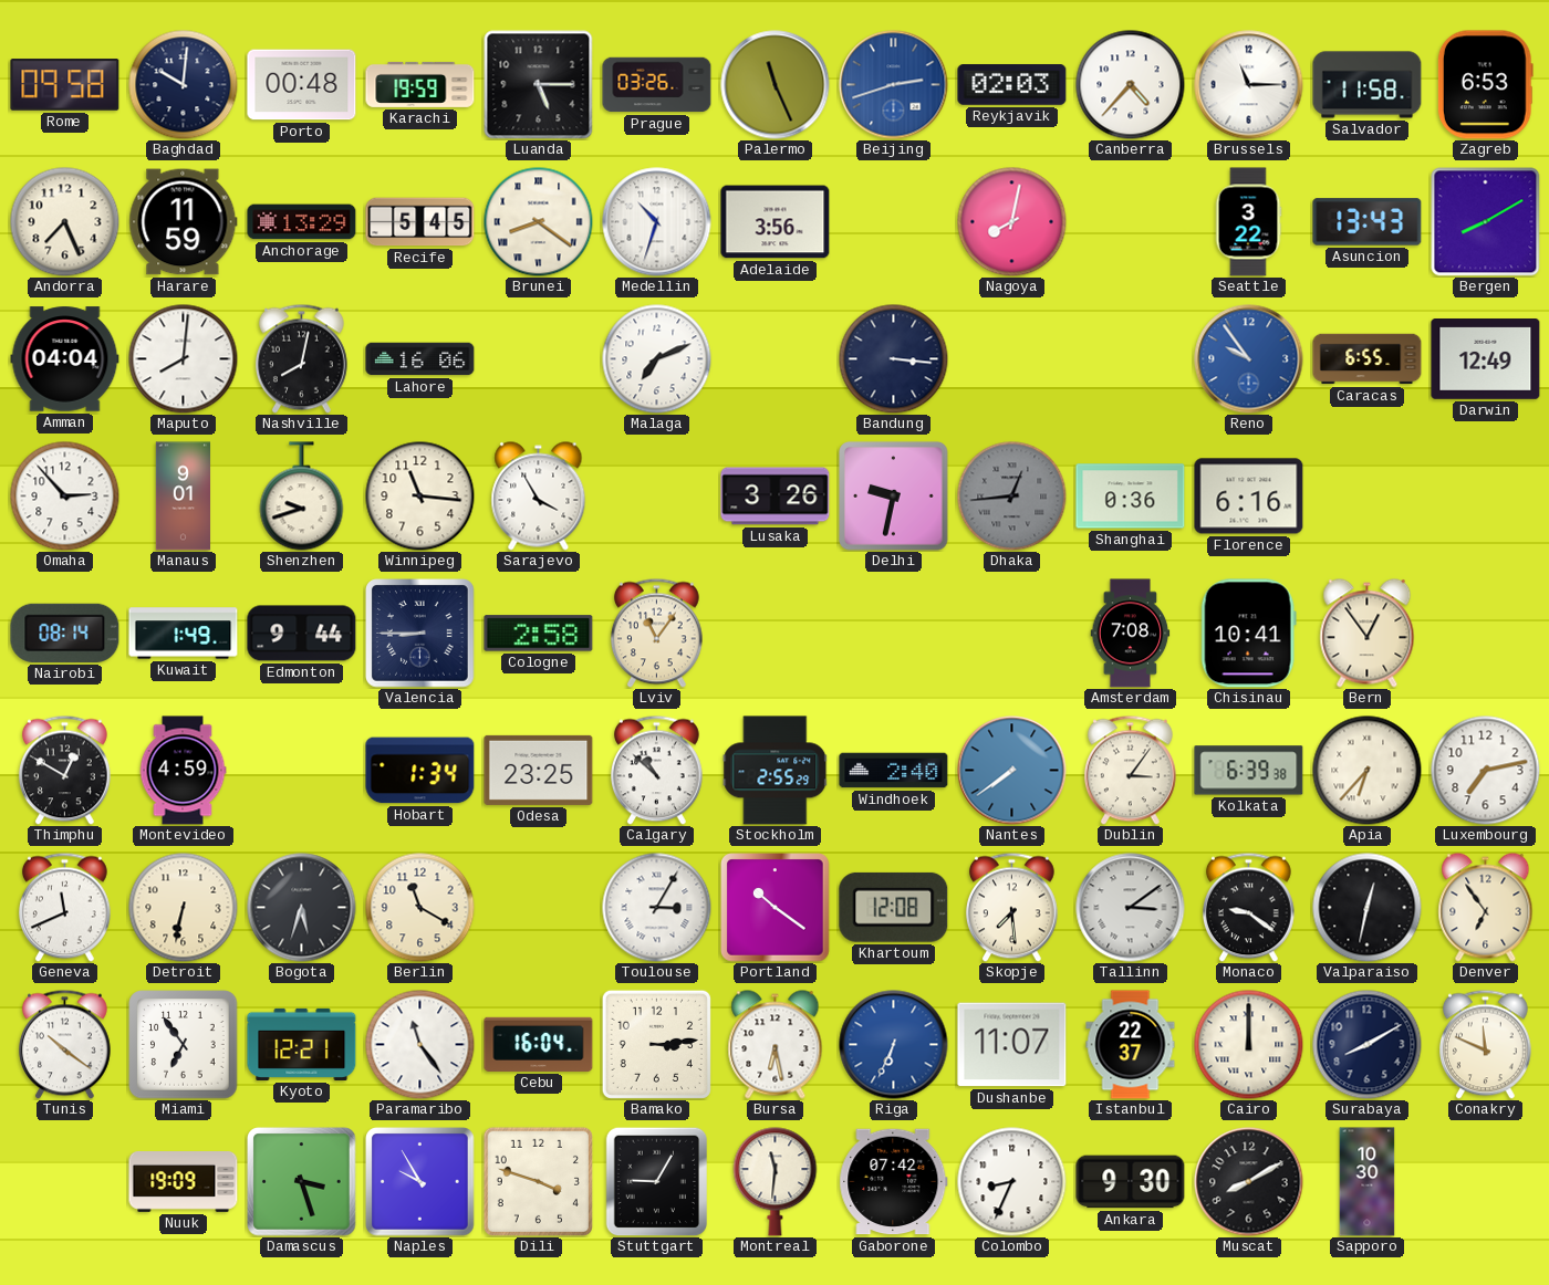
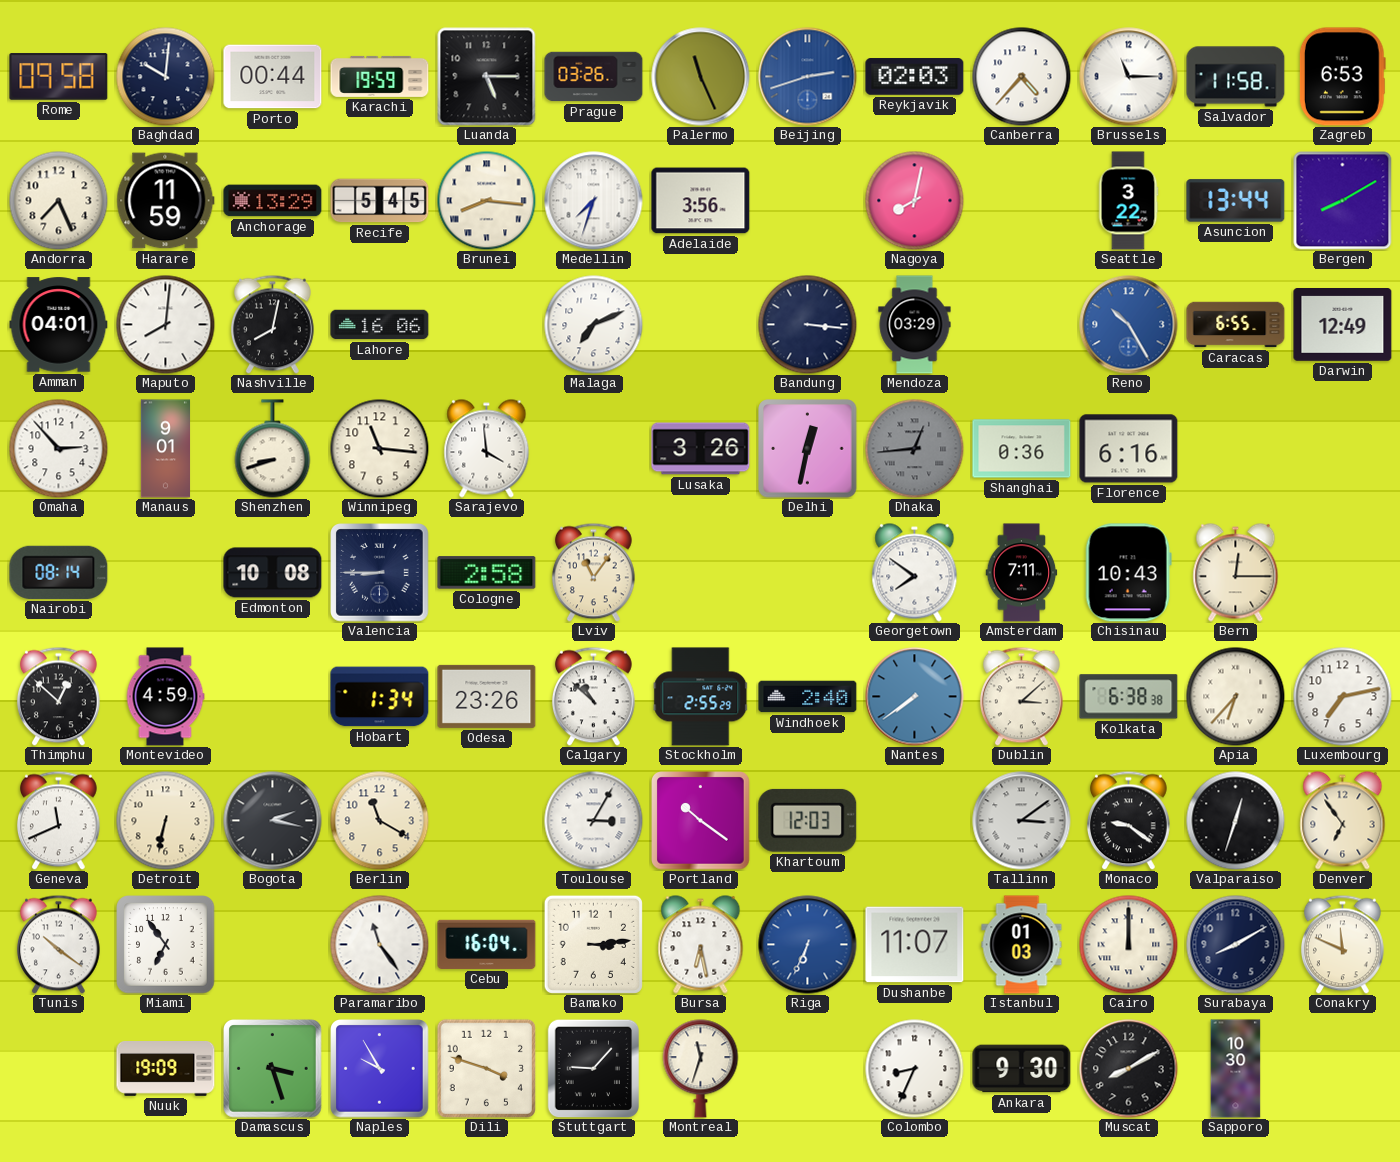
Porto: 00:48 -> 00:44 (273, 77)
Brunei: 8:21 -> 8:16 (487, 201)
Medellin: 10:33 -> 7:33 (594, 201)
Asuncion: 13:43 -> 13:44 (1236, 201)
Amman: 04:04 -> 04:01 (59, 325)
Mendoza: none -> 03:29 (915, 325)
Reno: 9:54 -> 10:25 (1129, 325)
Shenzhen: 9:42 -> 8:42 (273, 449)
Sarajevo: 3:55 -> 3:59 (487, 449)
Delhi: 9:32 -> 12:32 (808, 449)
Kuwait: 1:49 -> none (184, 634)
Edmonton: 9:44 -> 10:08 (273, 573)
Georgetown: none -> 7:51 (915, 573)
Amsterdam: 7:08 -> 7:11 (1022, 573)
Chisinau: 10:41 -> 10:43 (1128, 573)
Bern: 12:54 -> 12:15 (1236, 573)
Thimphu: 12:50 -> 12:52 (59, 696)
Odesa: 23:25 -> 23:26 (487, 696)
Dublin: 3:06 -> 3:08 (1022, 696)
Kolkata: 6:39 -> 6:38 (1129, 697)
Bogota: 5:33 -> 2:17 (273, 821)
Khartoum: 12:08 -> 12:03 (808, 820)
Skopje: 7:29 -> none (1012, 907)
Valparaiso: 12:32 -> 12:33 (1236, 821)
Kyoto: 12:21 -> none (302, 1044)
Istanbul: 22:37 -> 01:03 (1022, 945)
Stuttgart: 9:05 -> 9:07 (594, 1068)
Montreal: 11:31 -> 11:33 (701, 1069)
Gaborone: 07:42 -> none (894, 1182)
